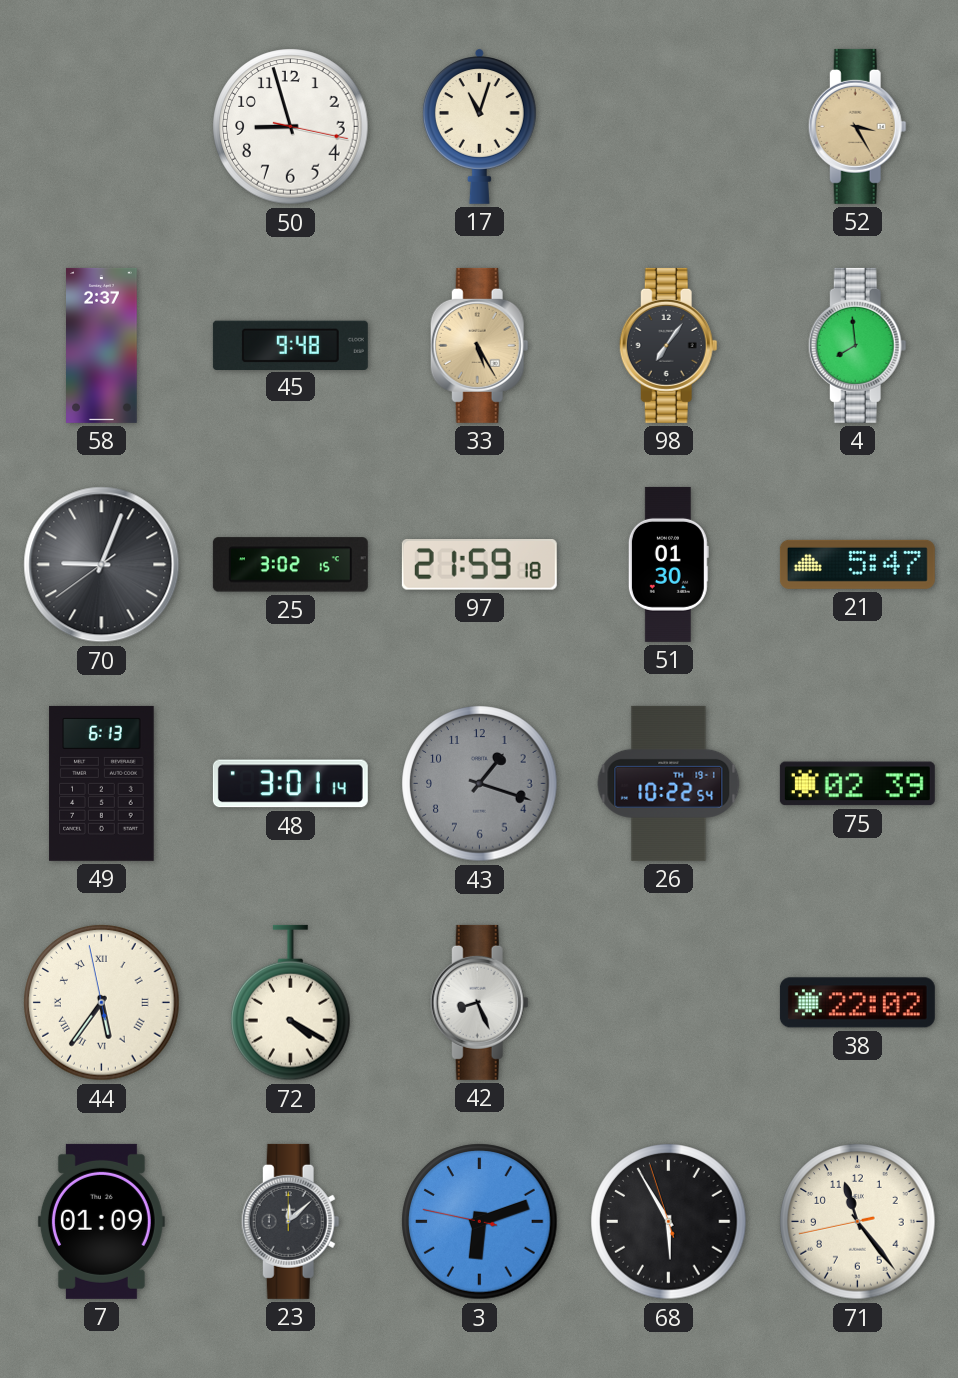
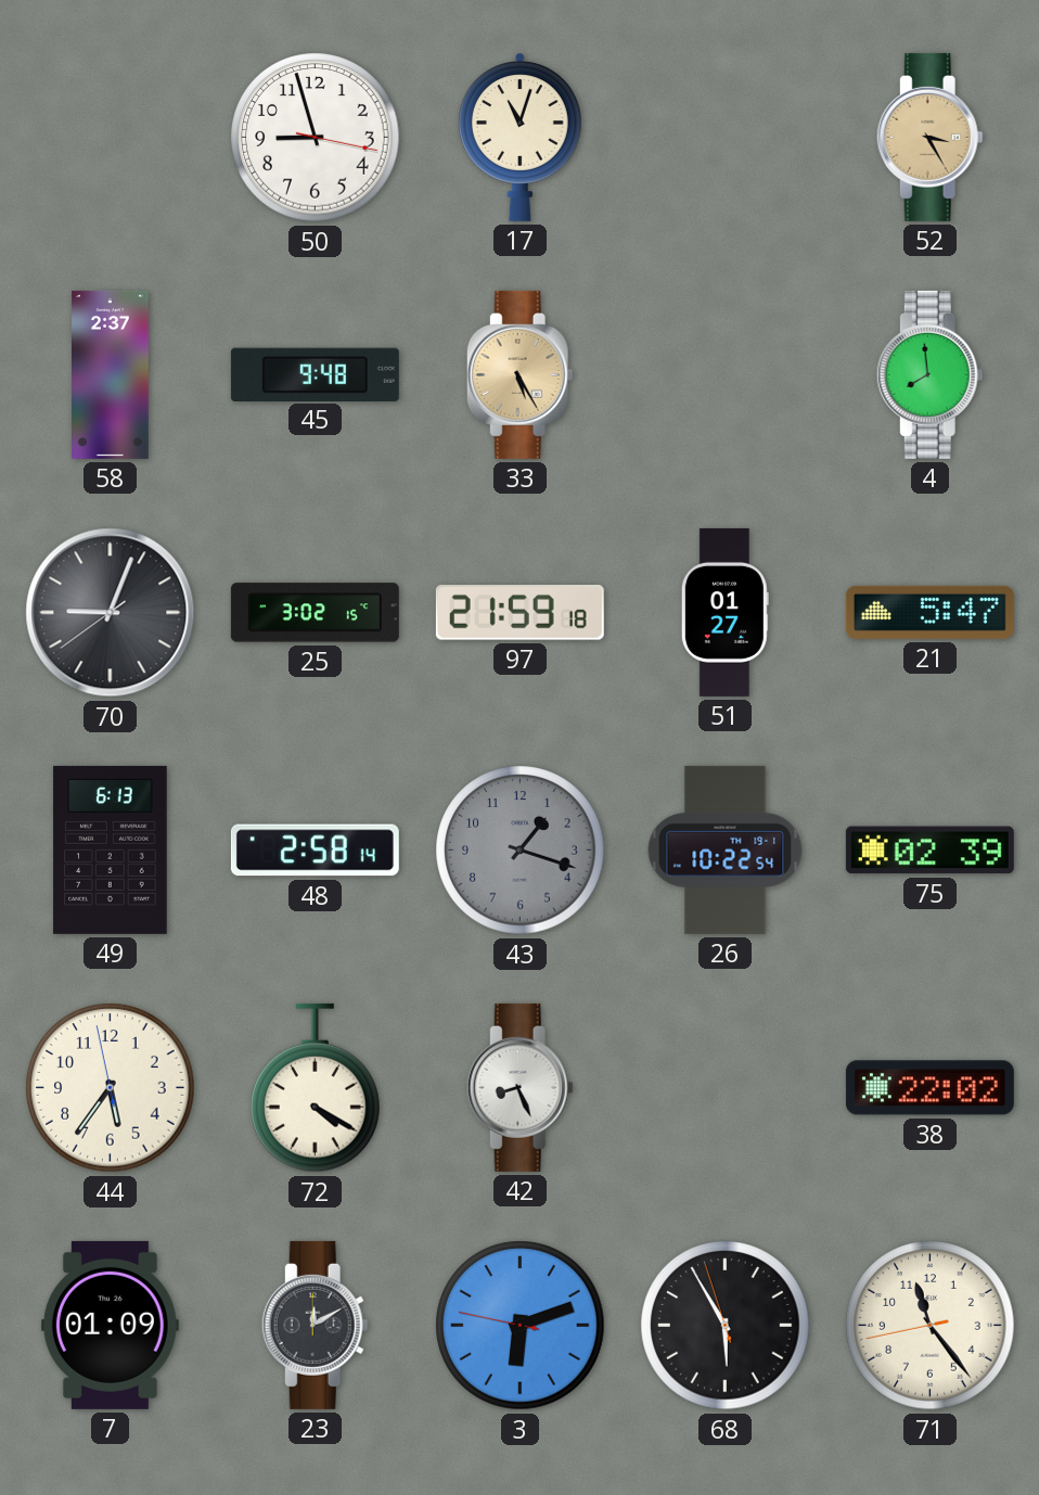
98: 7:06 -> none (668, 345)
51: 01:30 -> 01:27 (724, 612)
48: 3:01 -> 2:58 (315, 851)
44 numerals: Roman -> Arabic (111, 1088)
23: 12:08 -> 12:10 (315, 1325)
